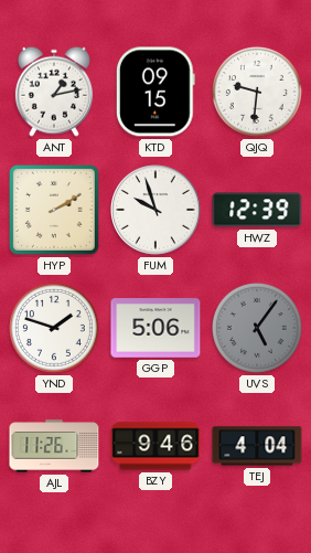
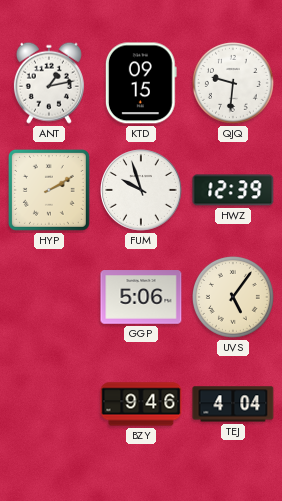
YND: 1:48 -> none (54, 328)
UVS dial: grey -> cream (233, 297)
AJL: 11:26 -> none (54, 446)
